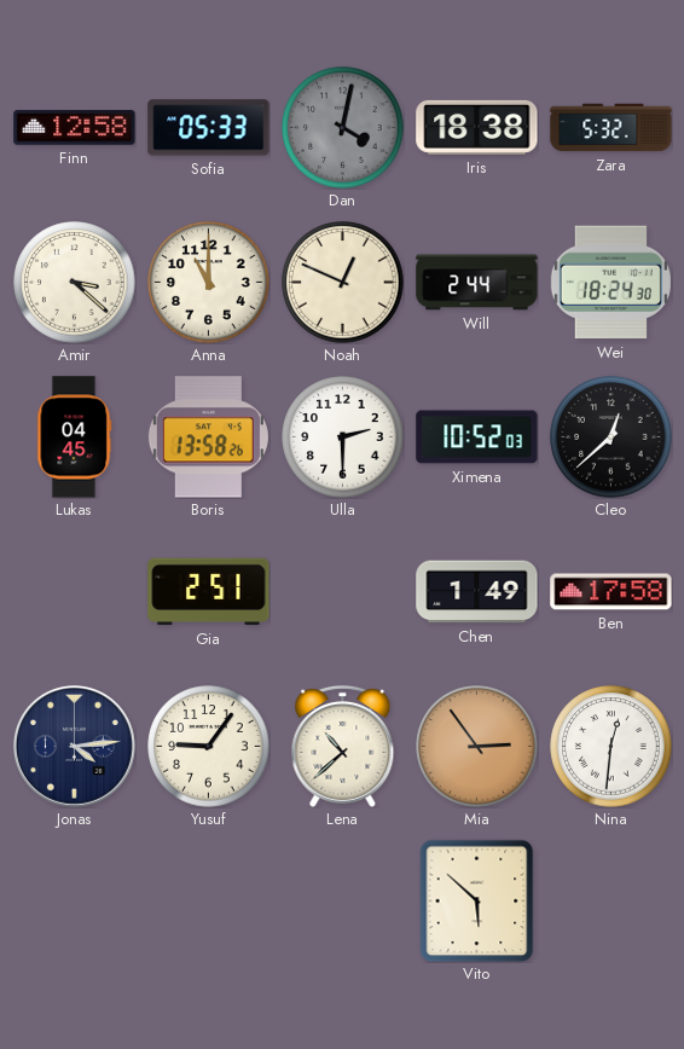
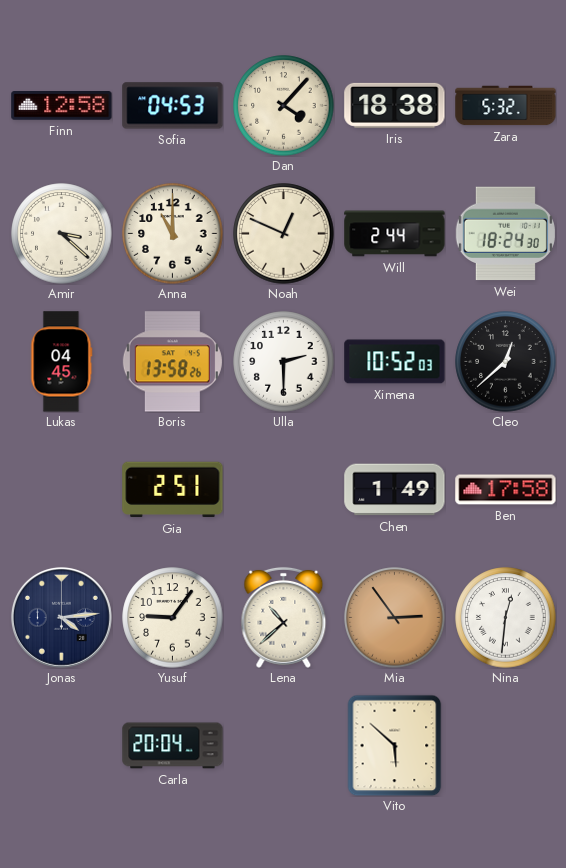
Sofia: 05:33 -> 04:53 (173, 106)
Dan: 4:02 -> 4:07 (284, 106)
Dan dial: grey -> cream (284, 106)
Carla: none -> 20:04 (173, 746)
